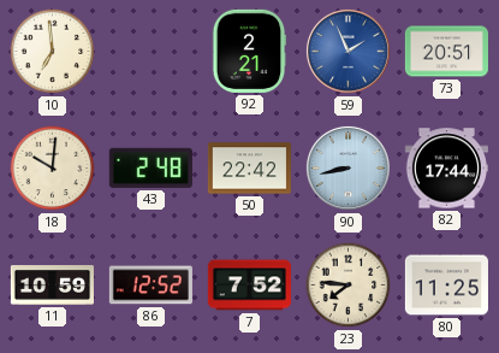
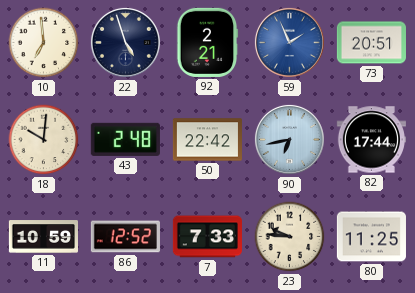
22: none -> 4:57 (125, 42)
90: 8:43 -> 6:43 (289, 139)
7: 7:52 -> 7:33 (207, 237)
23: 7:46 -> 9:46 (290, 237)
